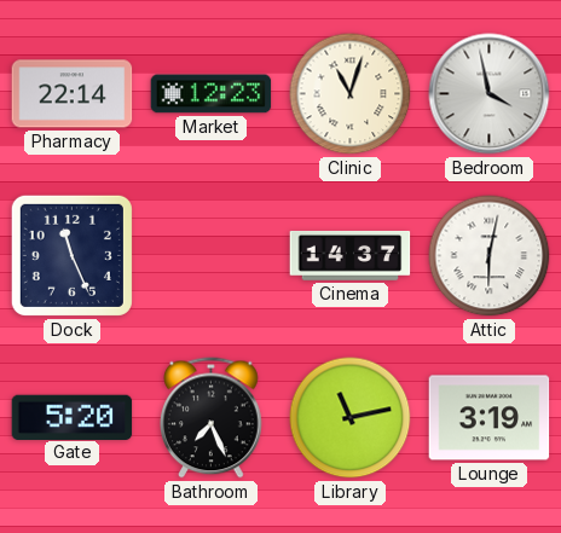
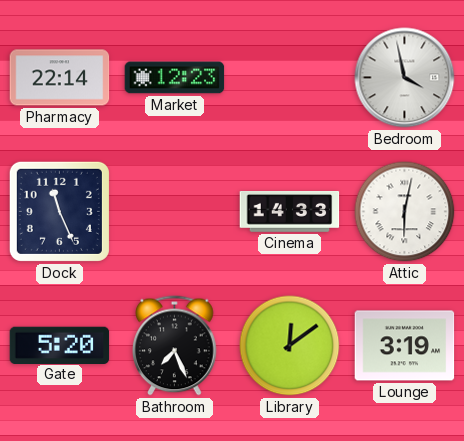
Clinic: 11:03 -> none (351, 94)
Cinema: 14:37 -> 14:33 (290, 211)
Library: 11:13 -> 12:09 (290, 346)
